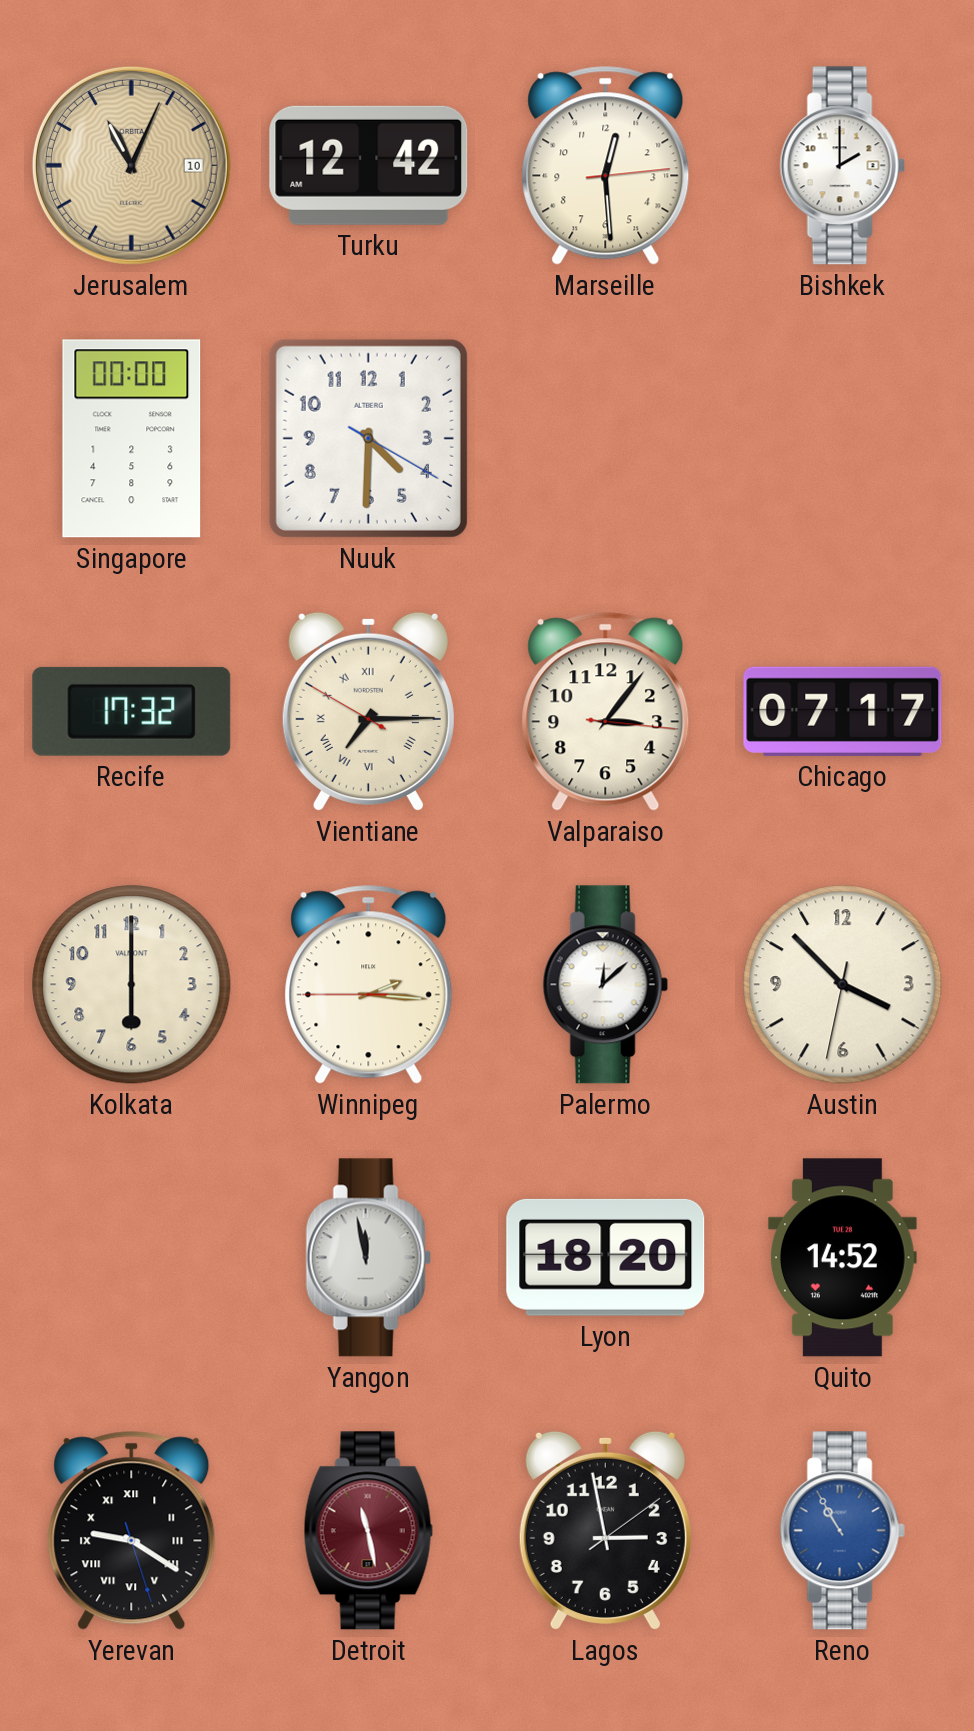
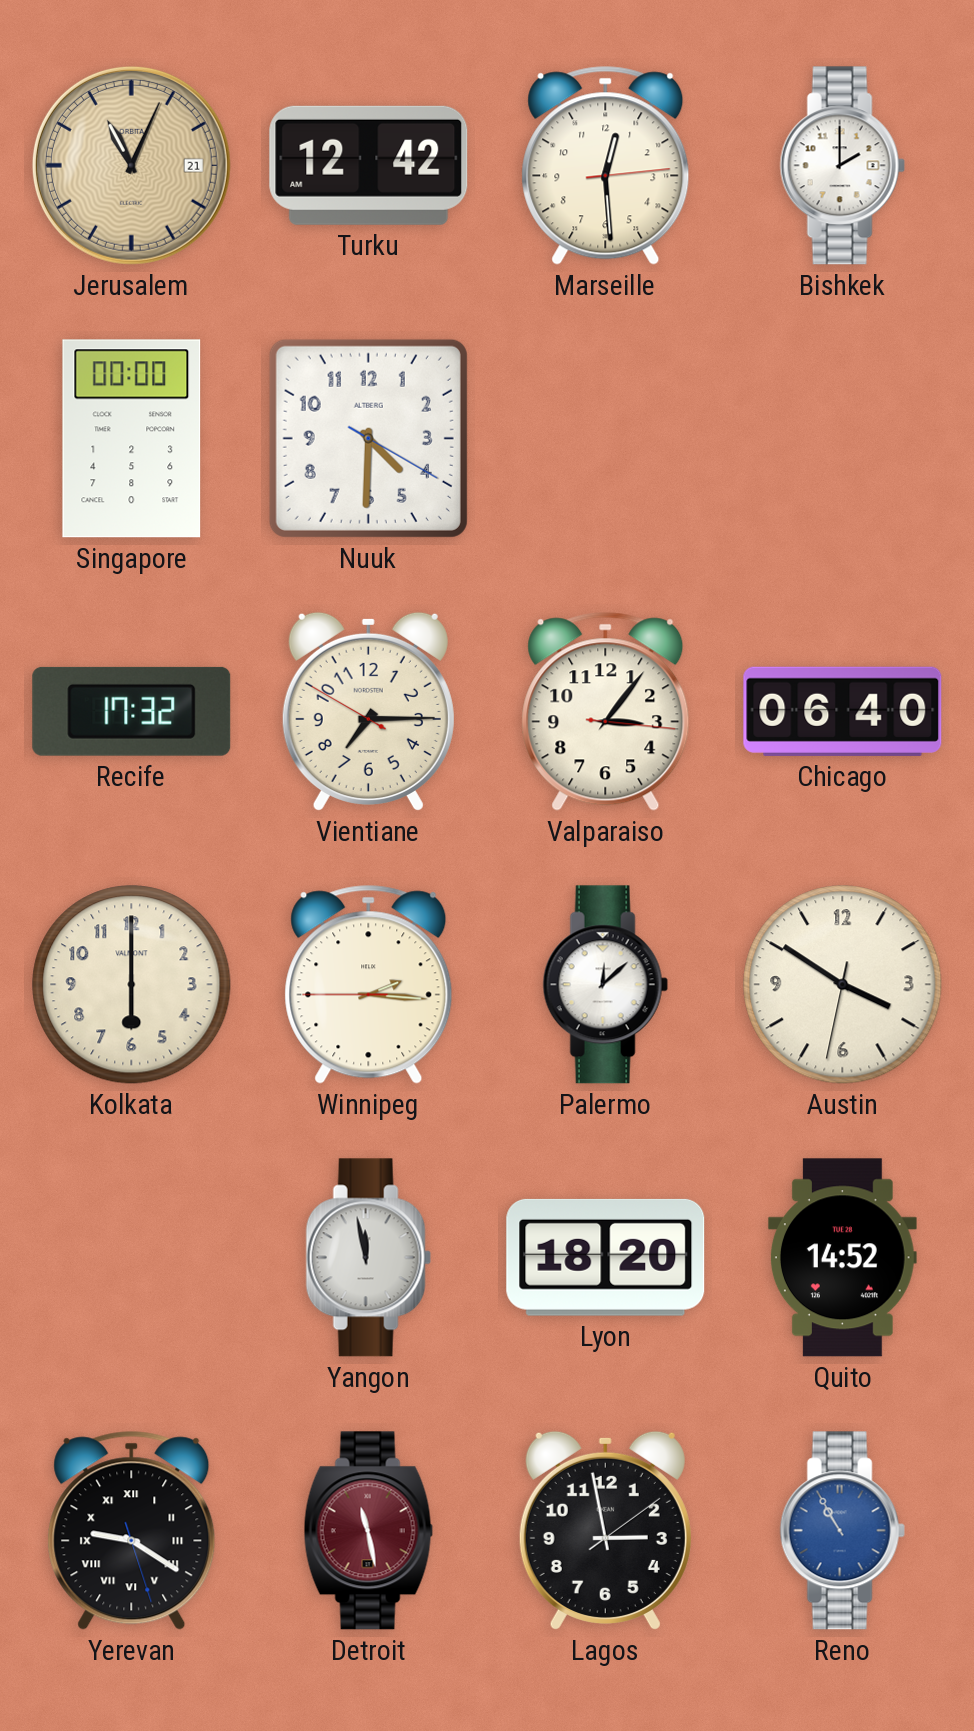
Jerusalem date: 10 -> 21 (131, 165)
Vientiane numerals: Roman -> Arabic (368, 711)
Chicago: 07:17 -> 06:40 (843, 711)
Austin: 3:52 -> 3:50 (843, 985)
